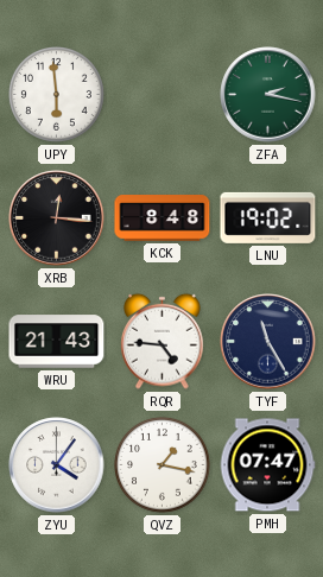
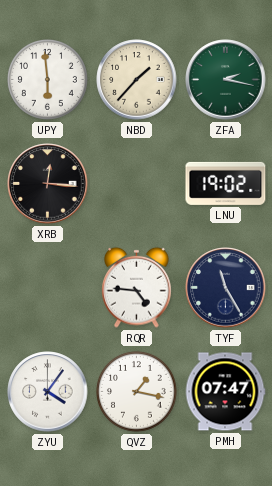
NBD: none -> 1:37 (137, 80)
KCK: 8:48 -> none (163, 218)
WRU: 21:43 -> none (57, 342)
